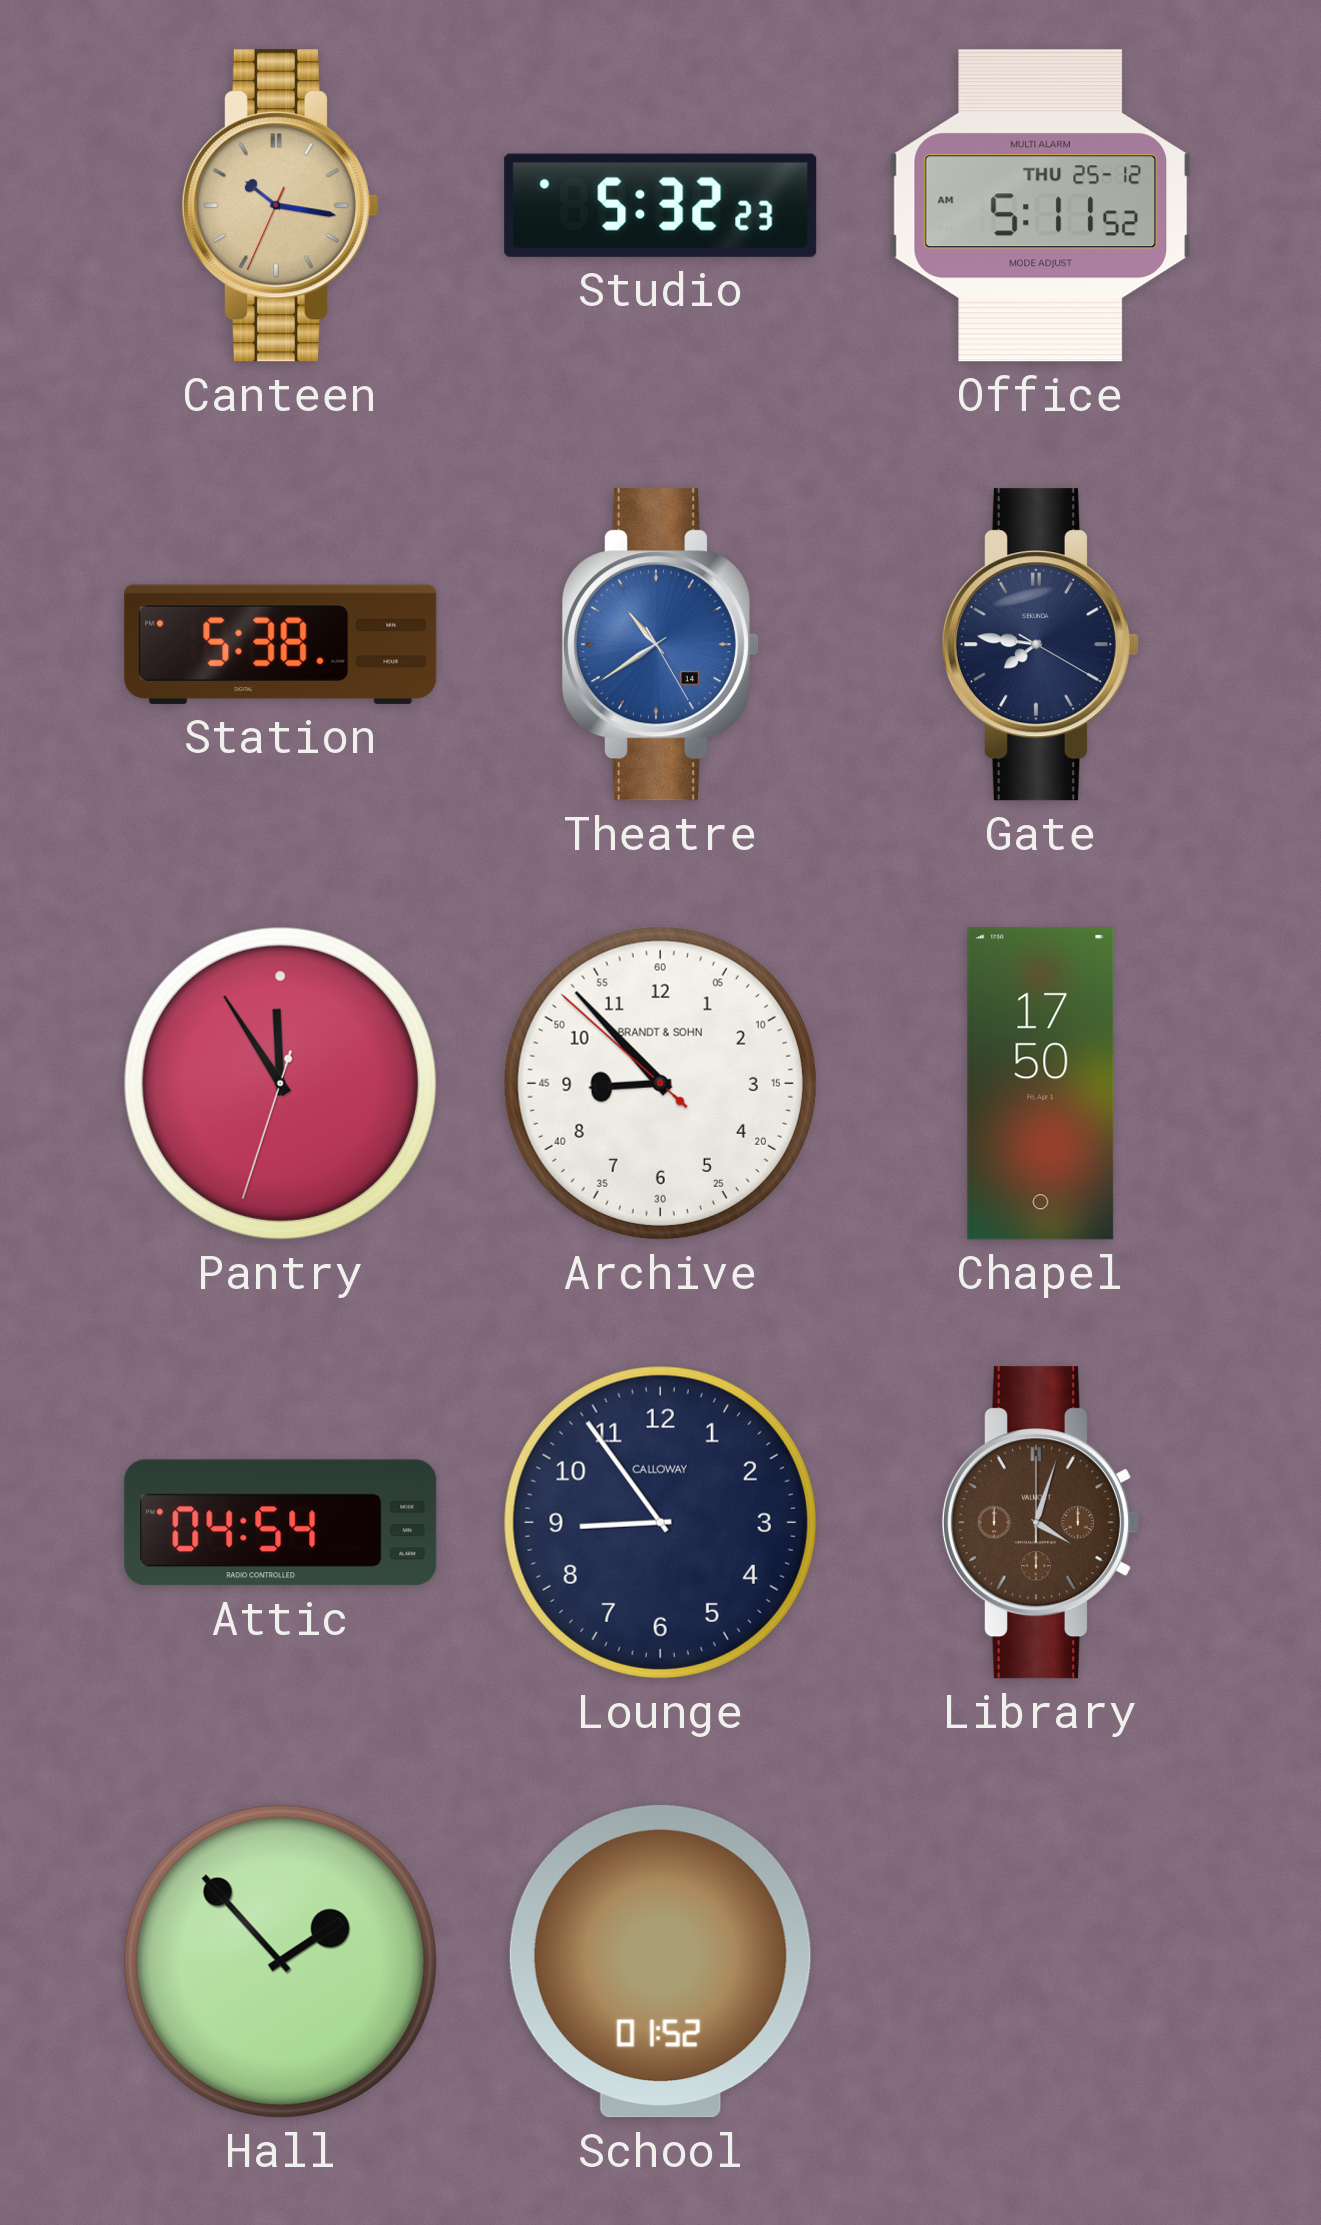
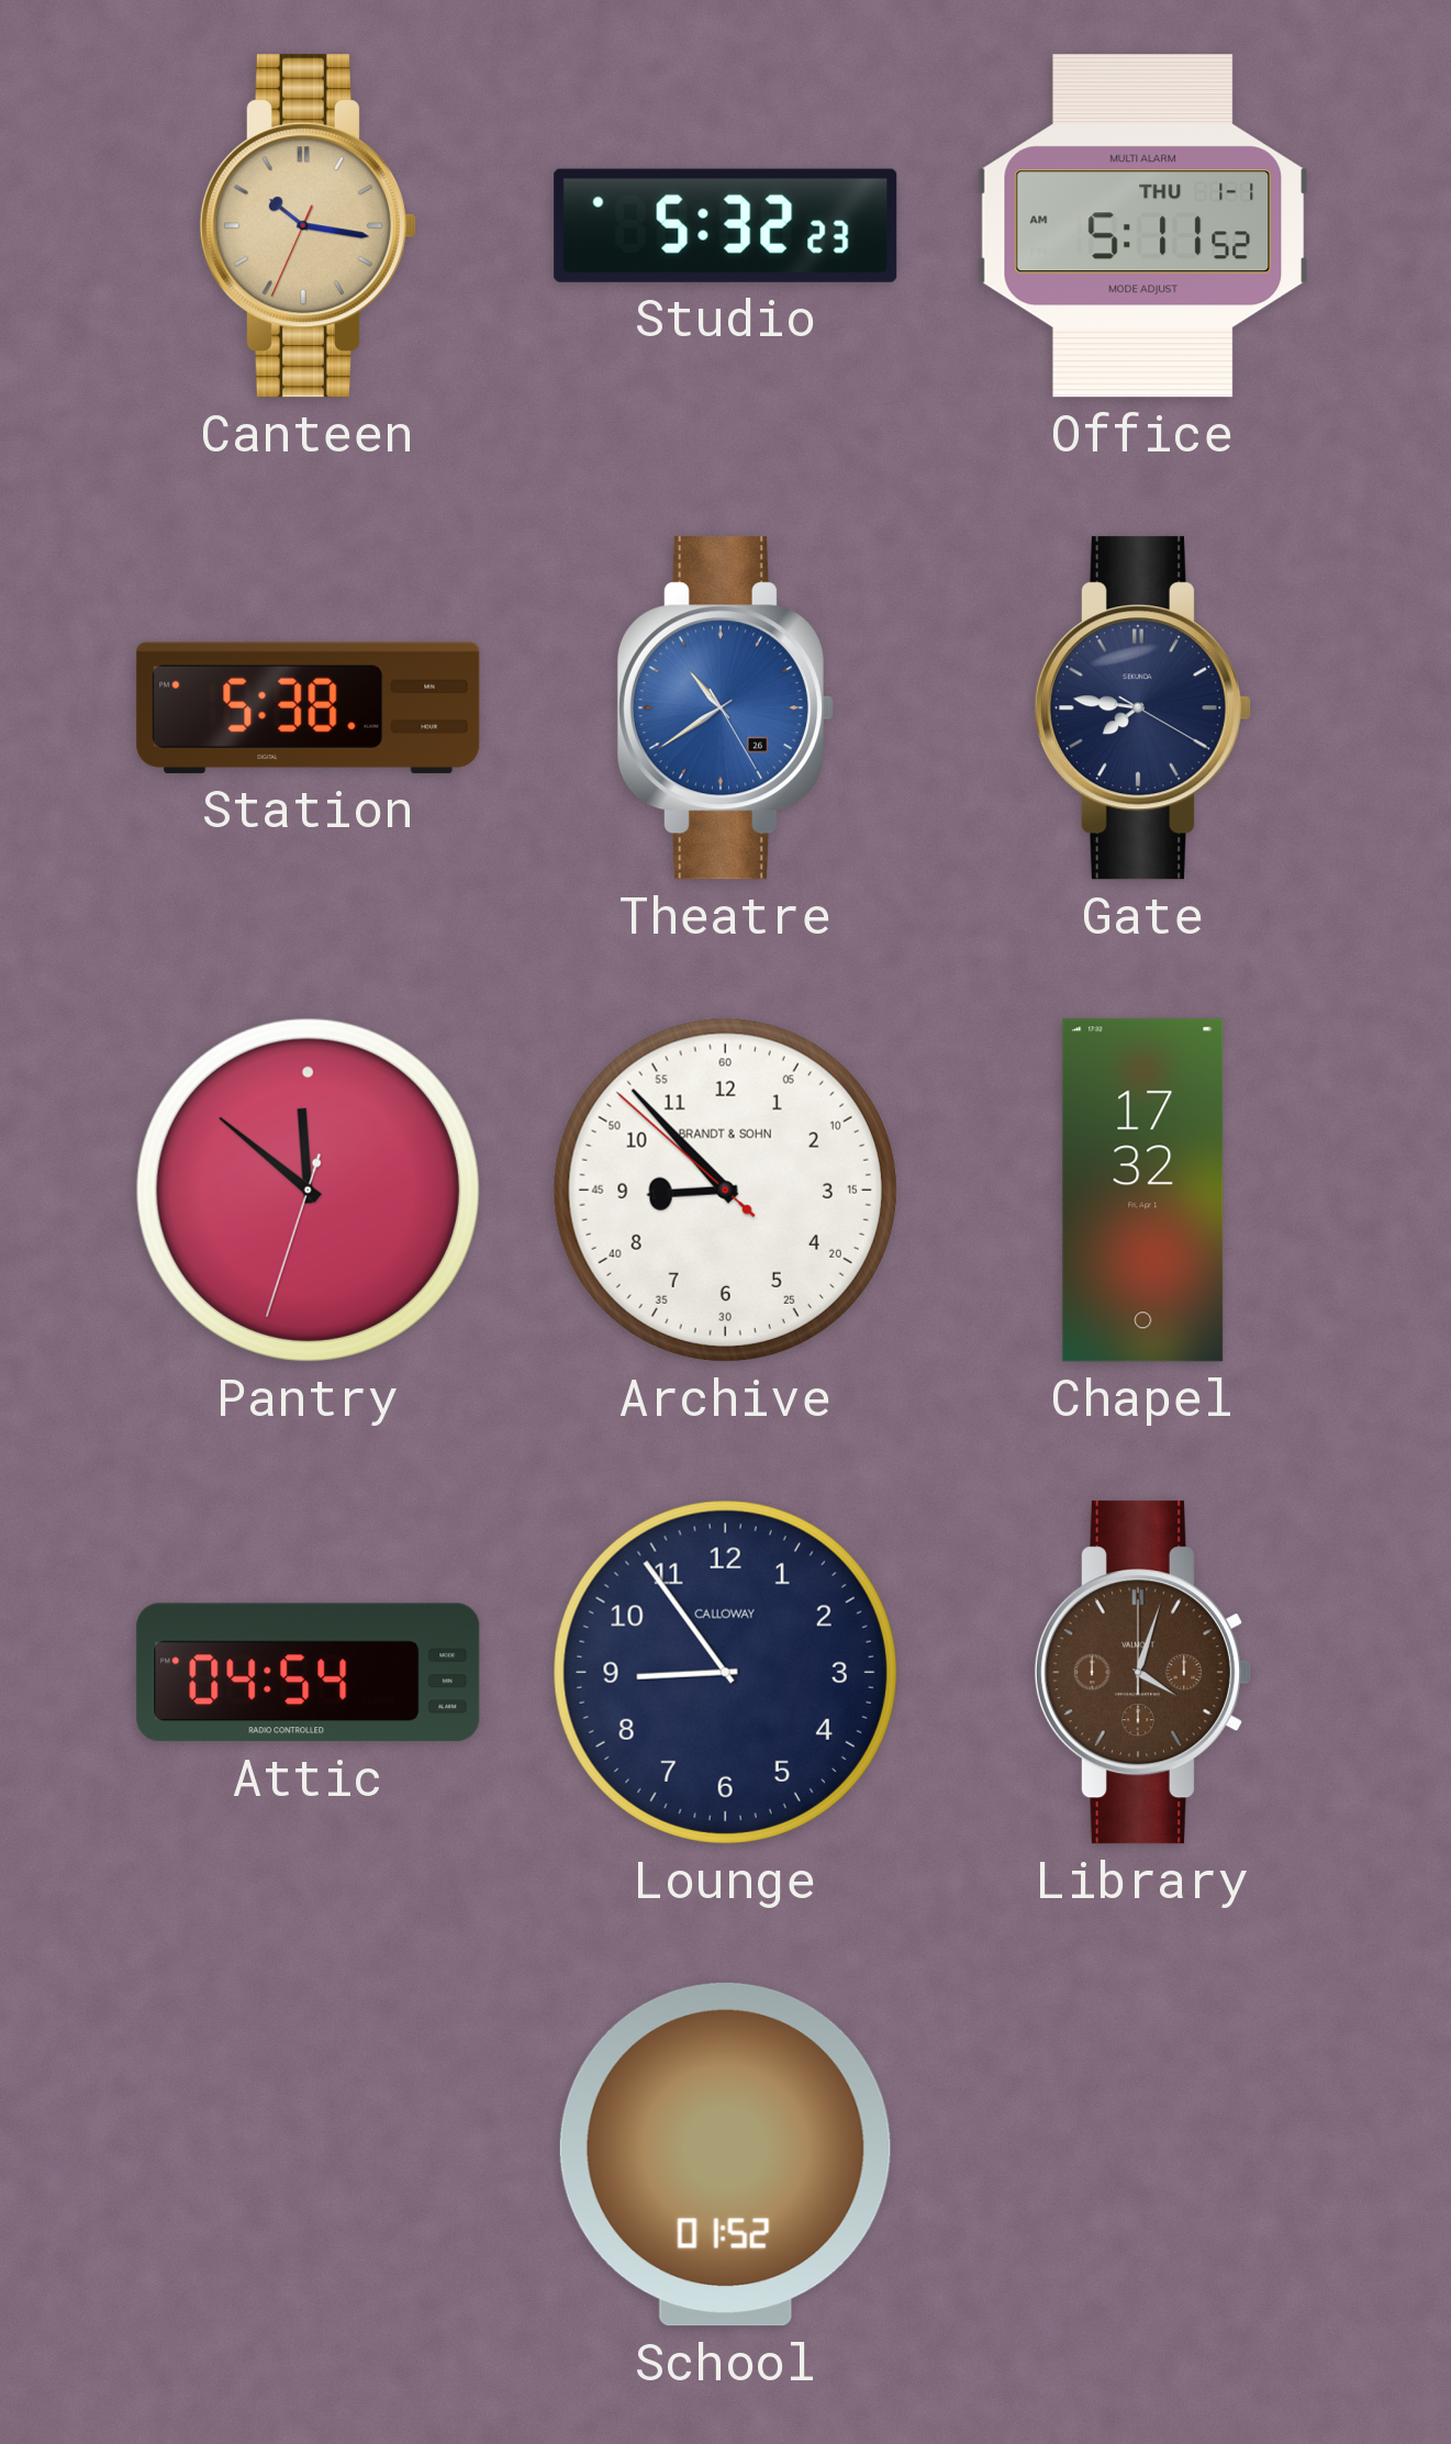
Office date: THU 25-12 -> THU 1-1 (1142, 226)
Theatre date: 14 -> 26 (725, 708)
Pantry: 11:54 -> 11:51 (308, 1190)
Chapel: 17:50 -> 17:32 (1143, 1191)
Hall: 1:53 -> none (280, 1961)
